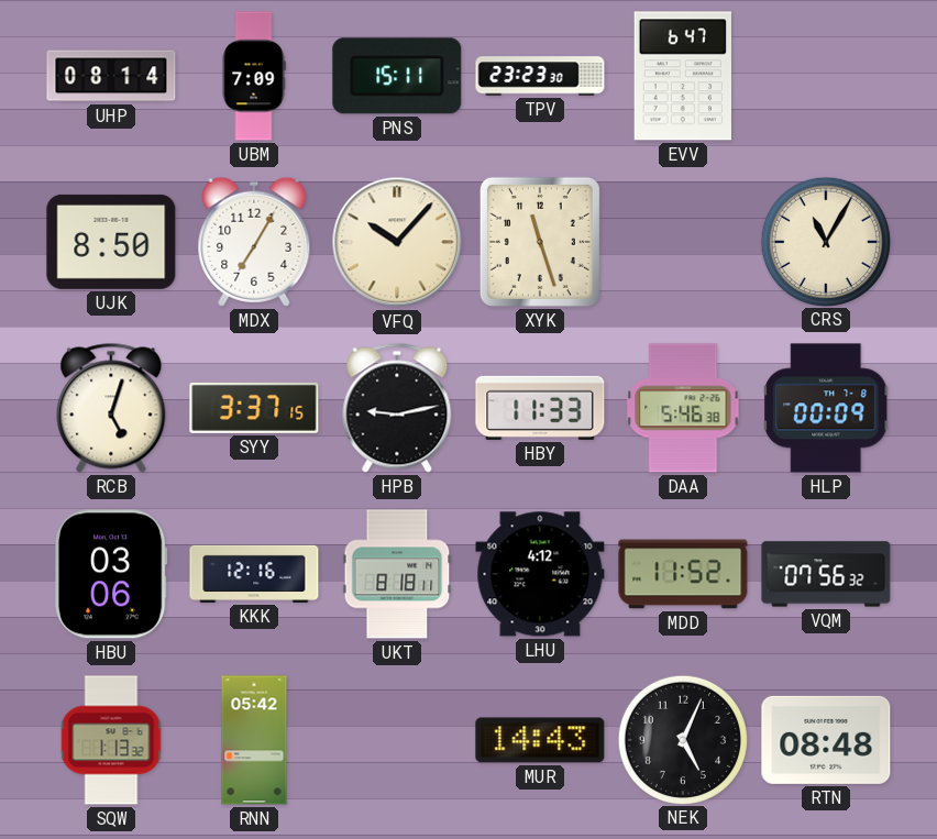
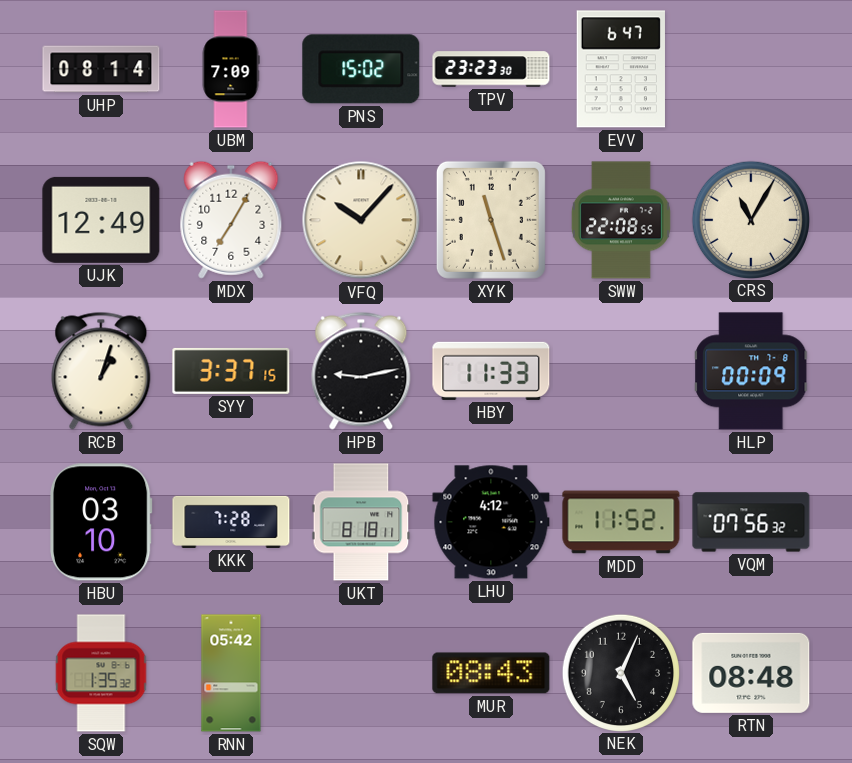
PNS: 15:11 -> 15:02 (361, 69)
UJK: 8:50 -> 12:49 (101, 220)
SWW: none -> 22:08 (621, 220)
RCB: 5:03 -> 1:03 (101, 371)
DAA: 5:46 -> none (683, 408)
HBU: 03:06 -> 03:10 (102, 522)
KKK: 12:16 -> 7:28 (231, 522)
SQW: 1:13 -> 1:35 (101, 673)
MUR: 14:43 -> 08:43 (491, 673)
